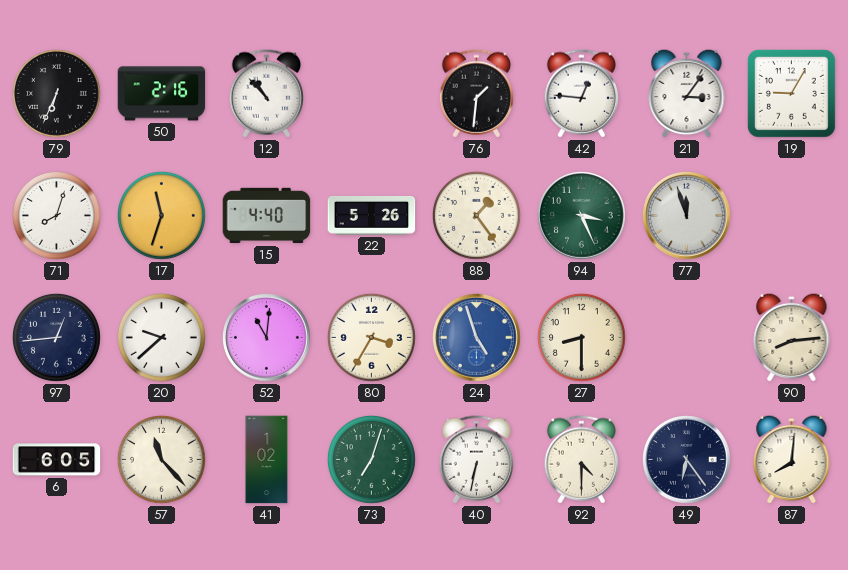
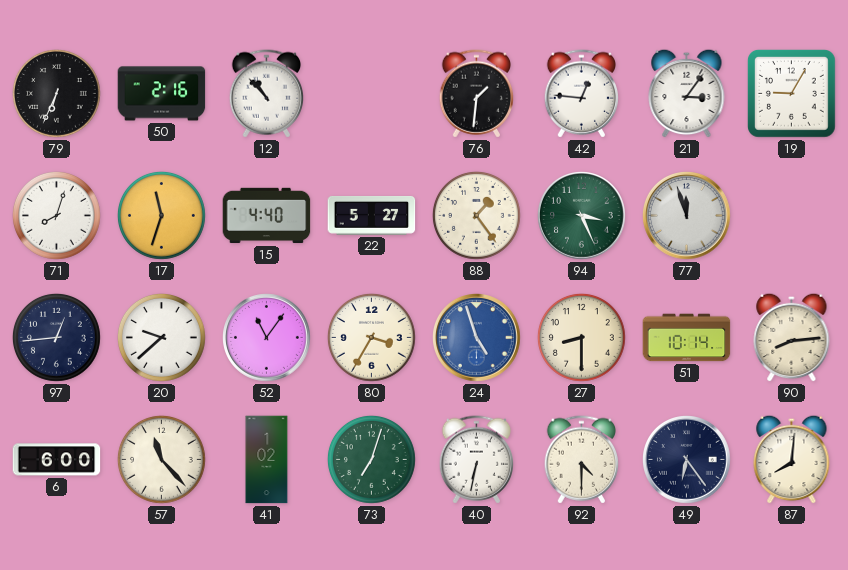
22: 5:26 -> 5:27 (372, 215)
52: 11:01 -> 11:06 (267, 338)
51: none -> 10:14 (687, 338)
6: 6:05 -> 6:00 (57, 460)
